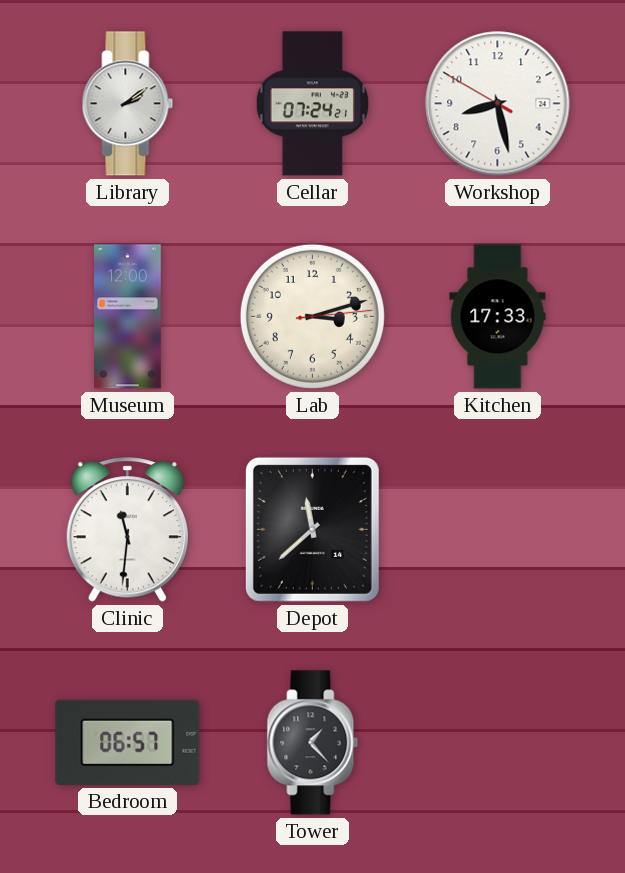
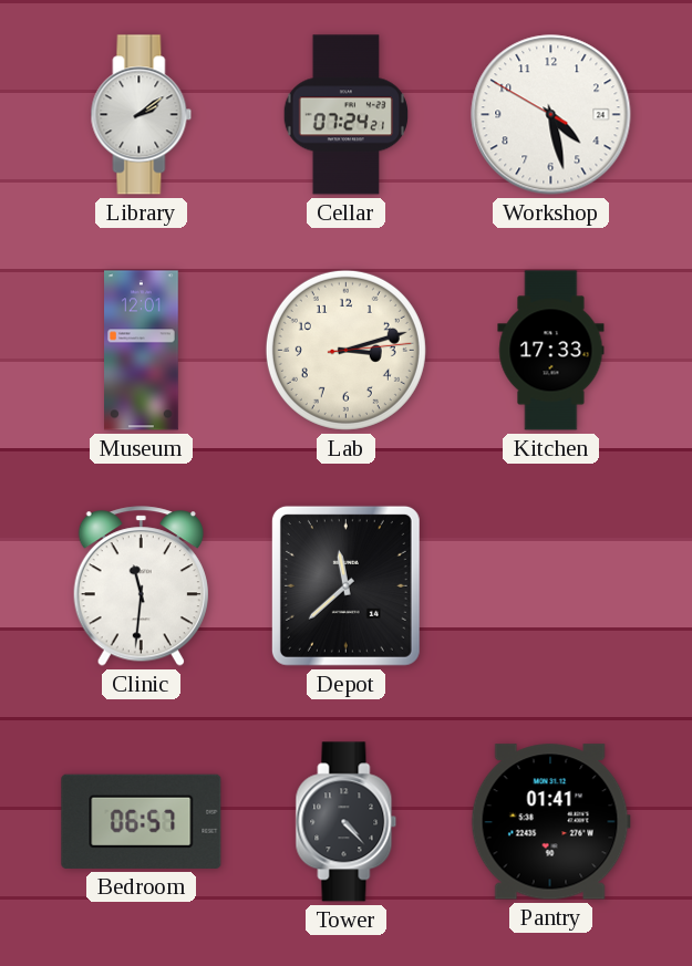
Workshop: 8:27 -> 4:27 (551, 115)
Museum: 12:00 -> 12:01 (142, 351)
Tower: 1:23 -> 4:23 (347, 822)
Pantry: none -> 01:41 (550, 822)
